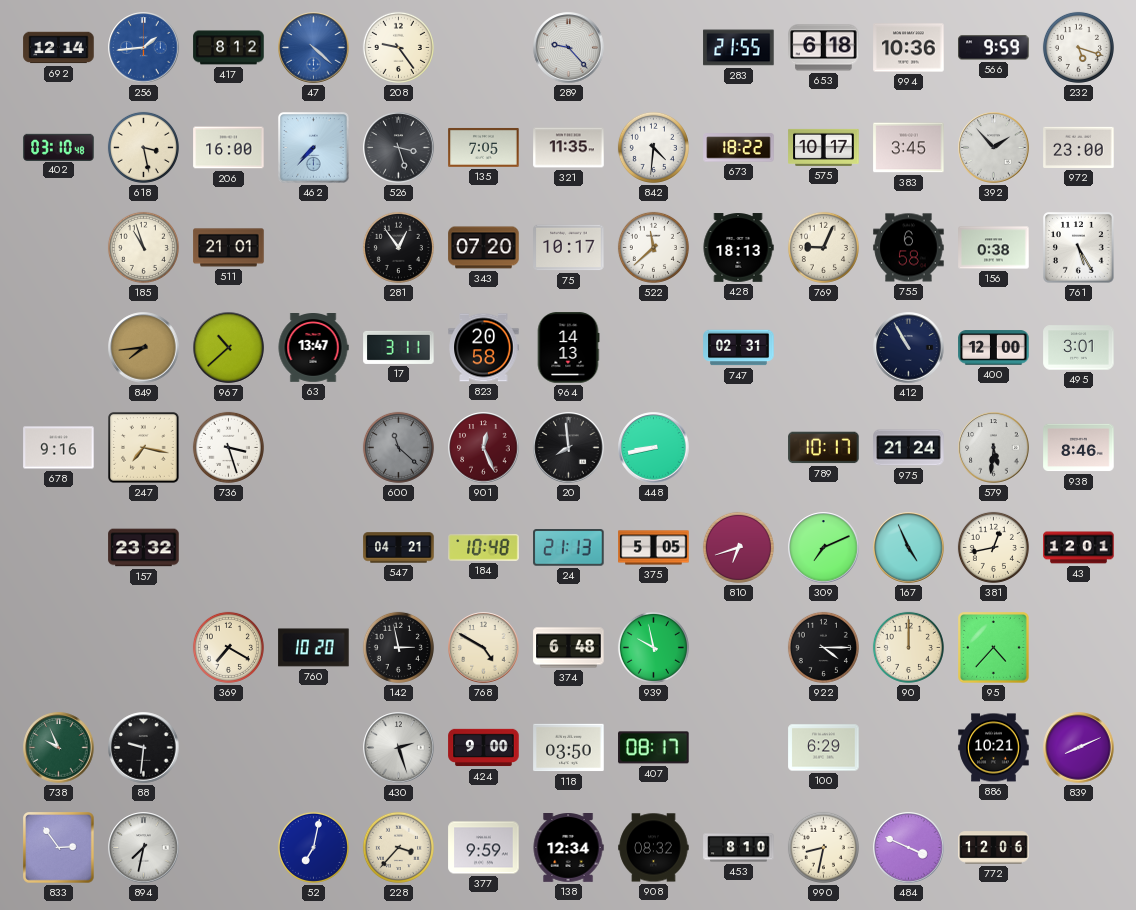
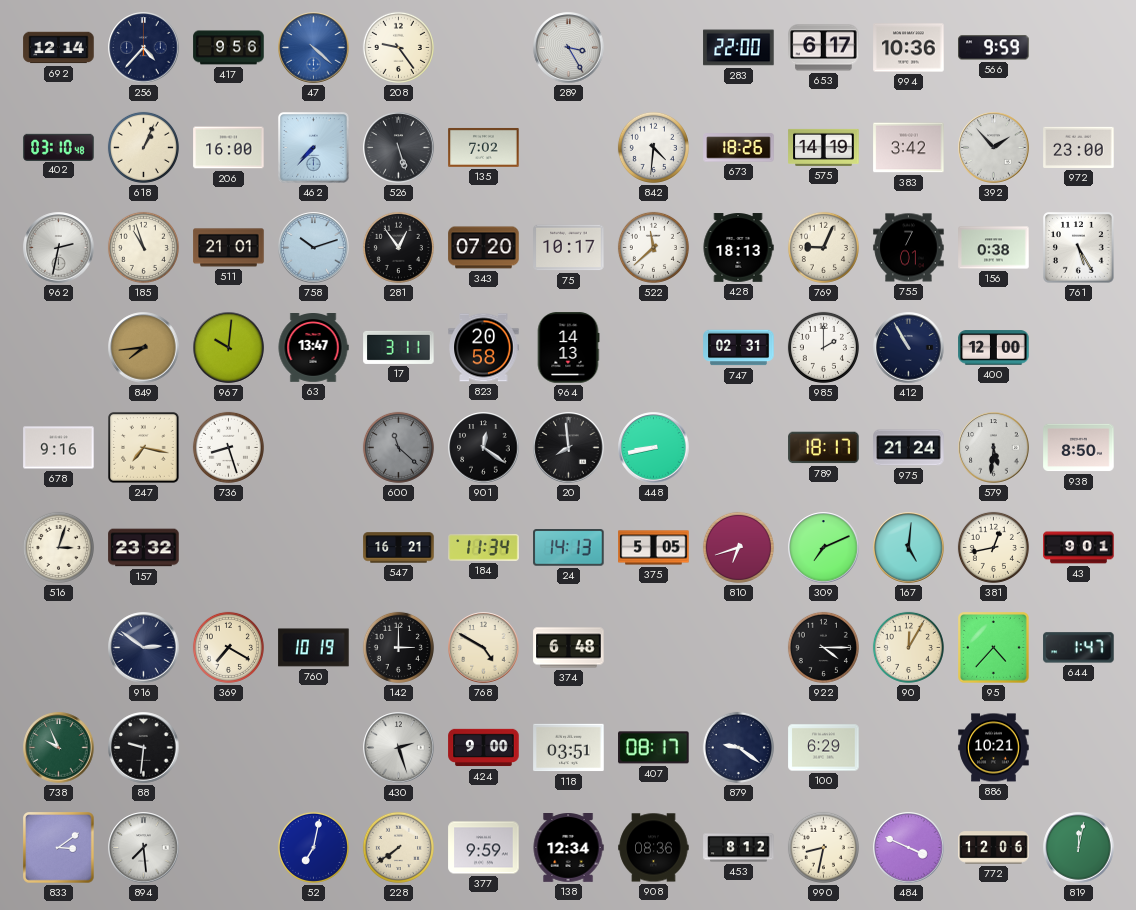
256: 1:44 -> 4:37 (144, 48)
256 dial: blue -> navy (144, 48)
417: 8:12 -> 9:56 (229, 48)
289: 9:23 -> 3:25 (569, 48)
283: 21:55 -> 22:00 (739, 48)
653: 6:18 -> 6:17 (824, 48)
232: 5:18 -> none (1078, 47)
618: 3:28 -> 1:04 (143, 147)
526: 3:27 -> 5:27 (399, 148)
135: 7:05 -> 7:02 (484, 147)
321: 11:35 -> none (569, 148)
673: 18:22 -> 18:26 (739, 148)
575: 10:17 -> 14:19 (824, 147)
383: 3:45 -> 3:42 (909, 148)
962: none -> 2:32 (59, 248)
758: none -> 10:12 (314, 248)
755: 6:58 -> 7:01 (909, 248)
967: 10:38 -> 10:01 (229, 348)
985: none -> 2:00 (823, 347)
495: 3:01 -> none (1079, 348)
736: 3:27 -> 8:27 (228, 447)
901: 12:26 -> 12:21 (484, 448)
901 dial: burgundy -> black (484, 448)
789: 10:17 -> 18:17 (824, 448)
938: 8:46 -> 8:50 (1079, 448)
516: none -> 3:03 (58, 547)
547: 04:21 -> 16:21 (399, 548)
184: 10:48 -> 11:34 (484, 548)
24: 21:13 -> 14:13 (569, 548)
167: 4:56 -> 5:01 (909, 548)
43: 12:01 -> 9:01 (1079, 548)
916: none -> 2:51 (144, 648)
760: 10:20 -> 10:19 (314, 648)
142: 2:58 -> 3:00 (398, 647)
939: 9:58 -> none (653, 647)
90: 12:00 -> 12:05 (908, 647)
644: none -> 1:47 (1079, 648)
118: 03:50 -> 03:51 (569, 748)
879: none -> 9:21 (738, 747)
839: 8:11 -> none (1079, 748)
833: 2:54 -> 3:09 (59, 848)
894: 7:32 -> 7:29 (144, 848)
228: 3:37 -> 7:39 (398, 847)
908: 08:32 -> 08:36 (654, 848)
453: 8:10 -> 8:12 (739, 848)
819: none -> 12:02 (1079, 848)
